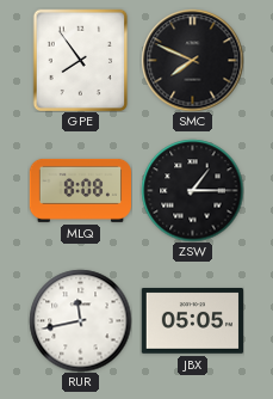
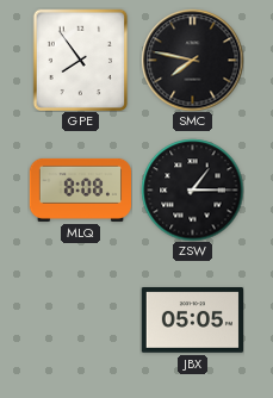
SMC: 7:49 -> 7:47 (192, 60)
RUR: 11:43 -> none (80, 320)
